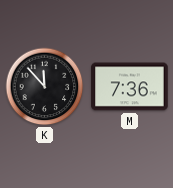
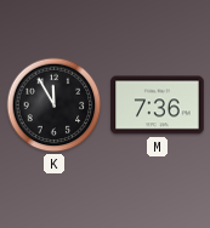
K: 11:53 -> 11:55 (55, 106)
